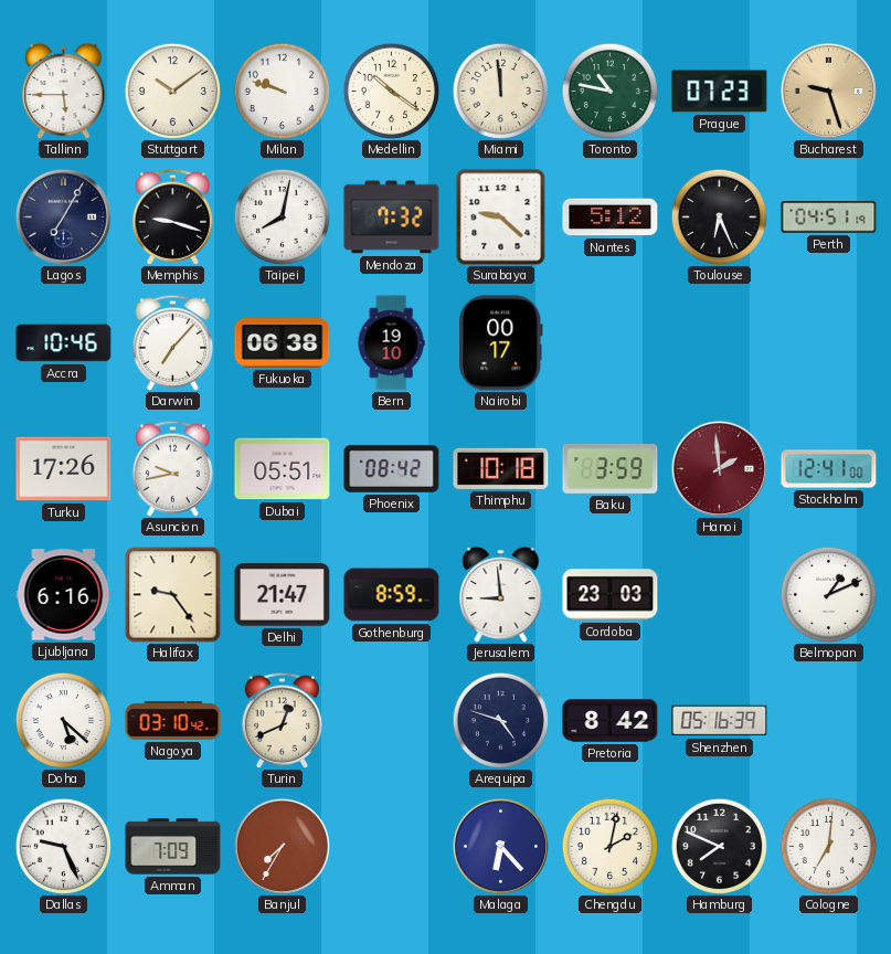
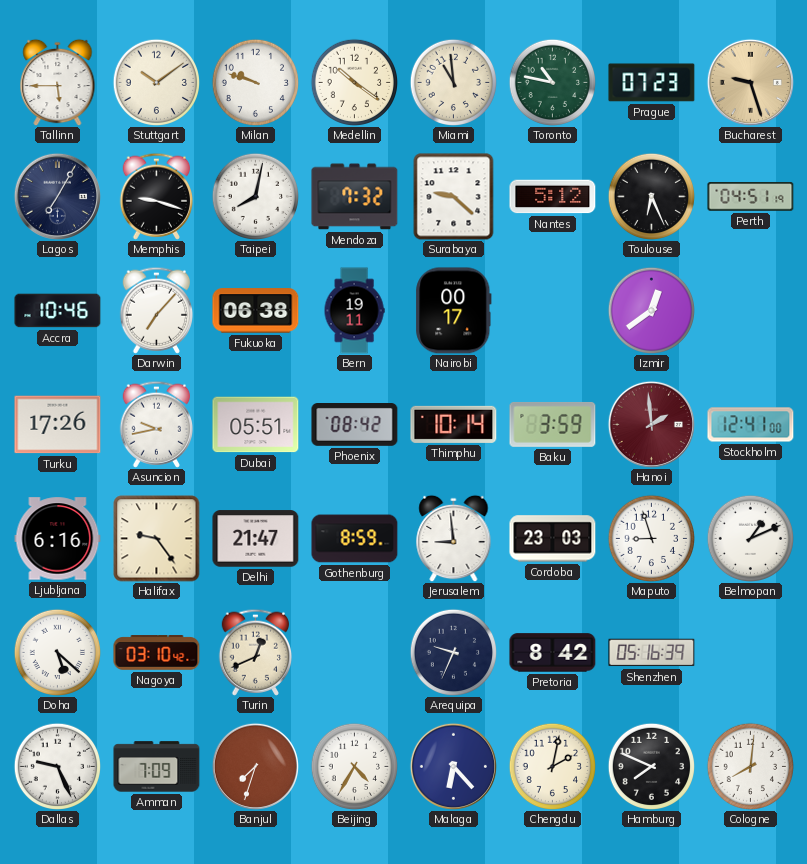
Miami: 11:59 -> 10:59 (453, 82)
Bern: 19:10 -> 19:11 (354, 311)
Izmir: none -> 12:39 (651, 310)
Thimphu: 10:18 -> 10:14 (454, 424)
Maputo: none -> 8:57 (651, 538)
Arequipa: 4:48 -> 9:34 (453, 652)
Banjul: 7:35 -> 7:33 (255, 766)
Beijing: none -> 4:35 (354, 766)
Cologne: 7:01 -> 8:01 (750, 766)
